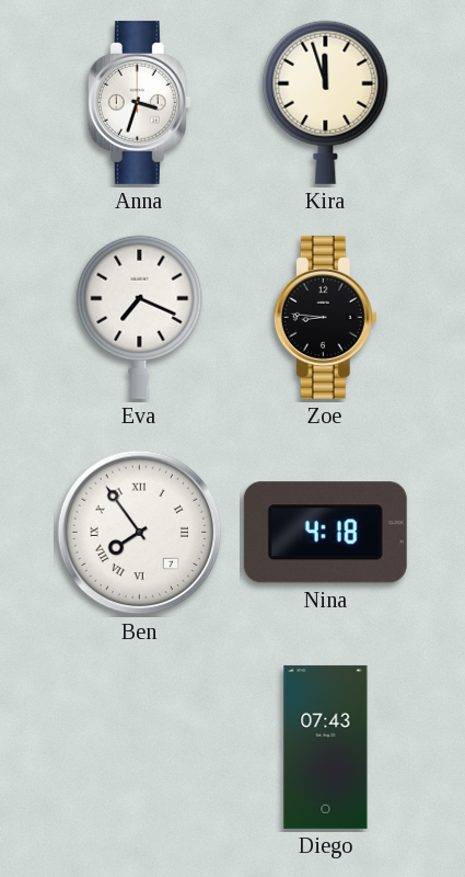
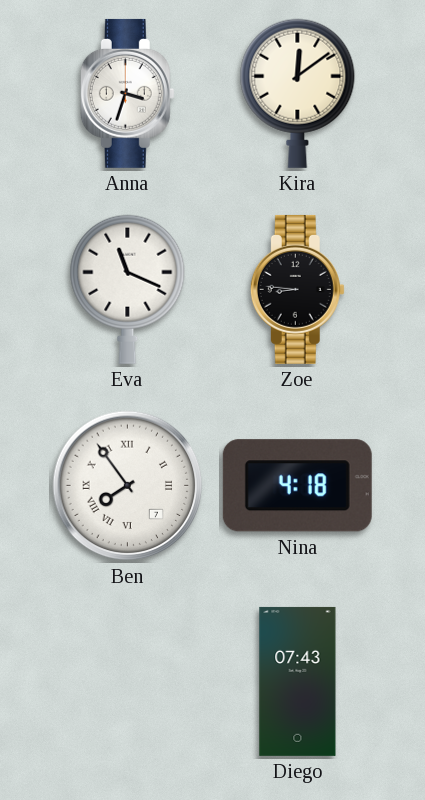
Kira: 11:57 -> 12:09 (298, 93)
Eva: 7:19 -> 11:19 (128, 289)
